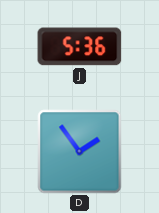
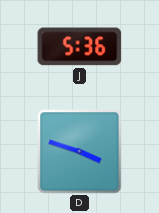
D: 1:54 -> 3:48 (80, 152)
